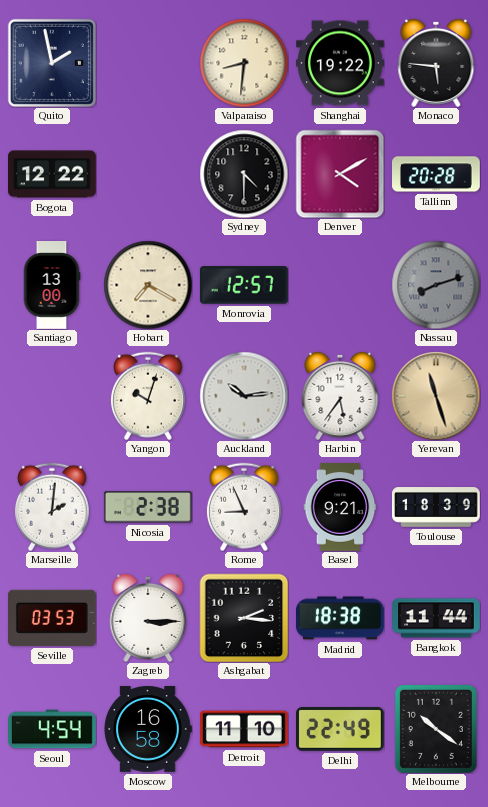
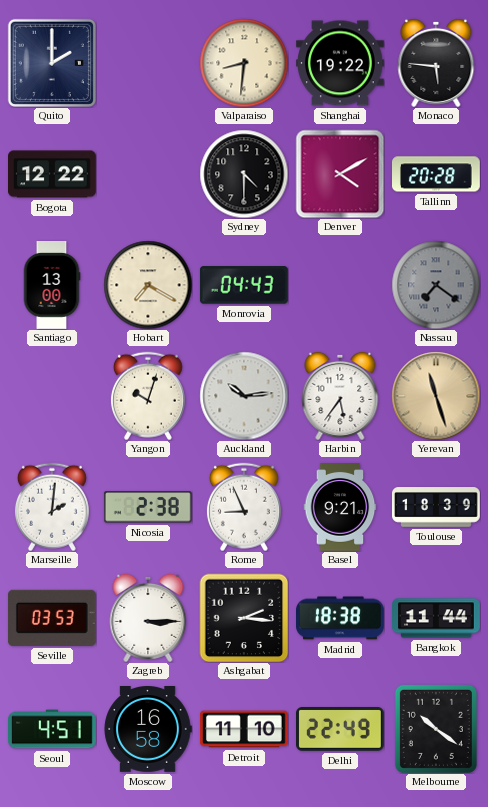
Quito: 1:58 -> 2:00 (52, 63)
Monrovia: 12:57 -> 04:43 (244, 285)
Nassau: 8:12 -> 7:21 (436, 285)
Seoul: 4:54 -> 4:51 (53, 729)
